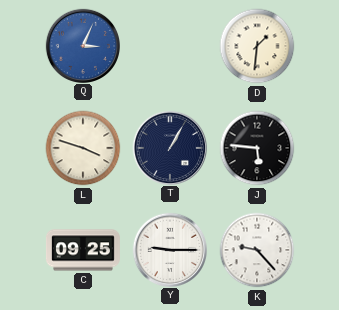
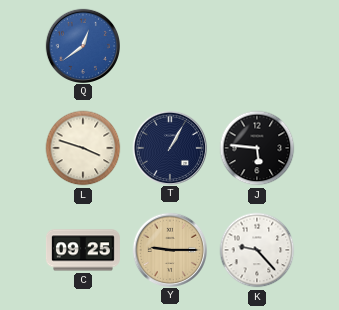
Q: 3:04 -> 12:39 (82, 45)
D: 1:31 -> none (257, 46)
Y dial: white -> champagne (169, 249)
